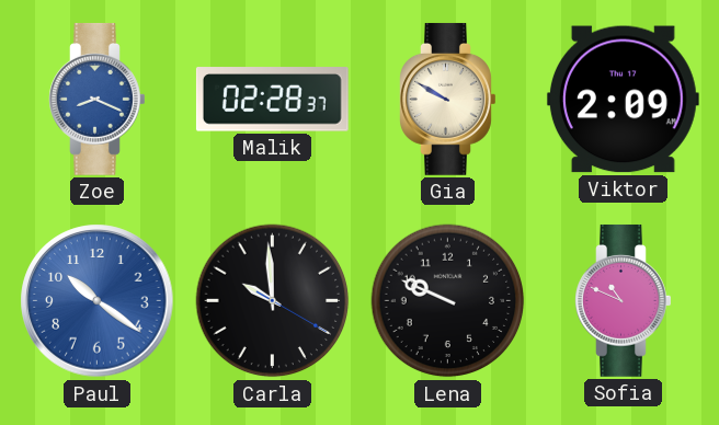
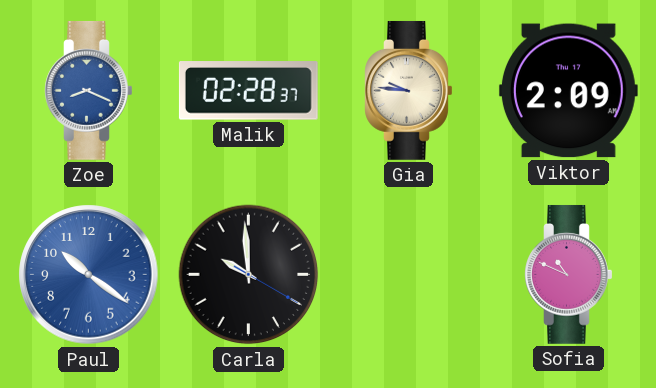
Gia: 9:50 -> 9:46 (409, 90)
Lena: 9:49 -> none (448, 301)
